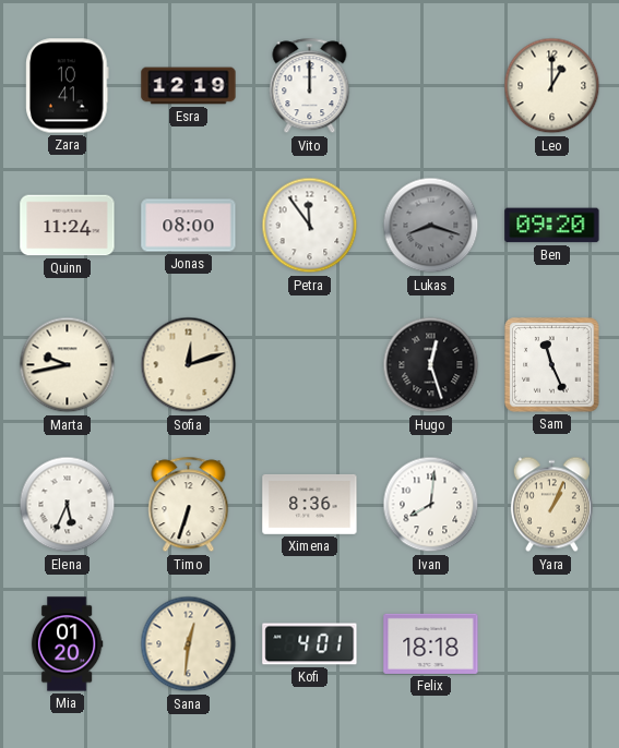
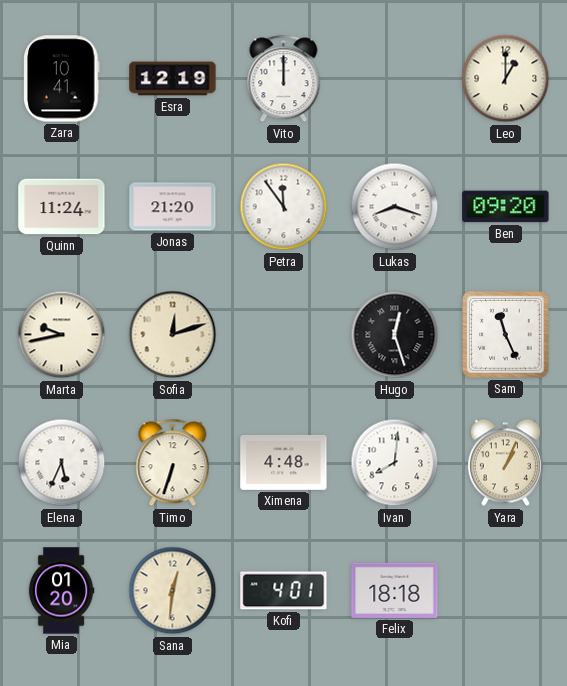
Jonas: 08:00 -> 21:20 (173, 207)
Lukas dial: grey -> white (395, 207)
Ximena: 8:36 -> 4:48 (284, 462)
